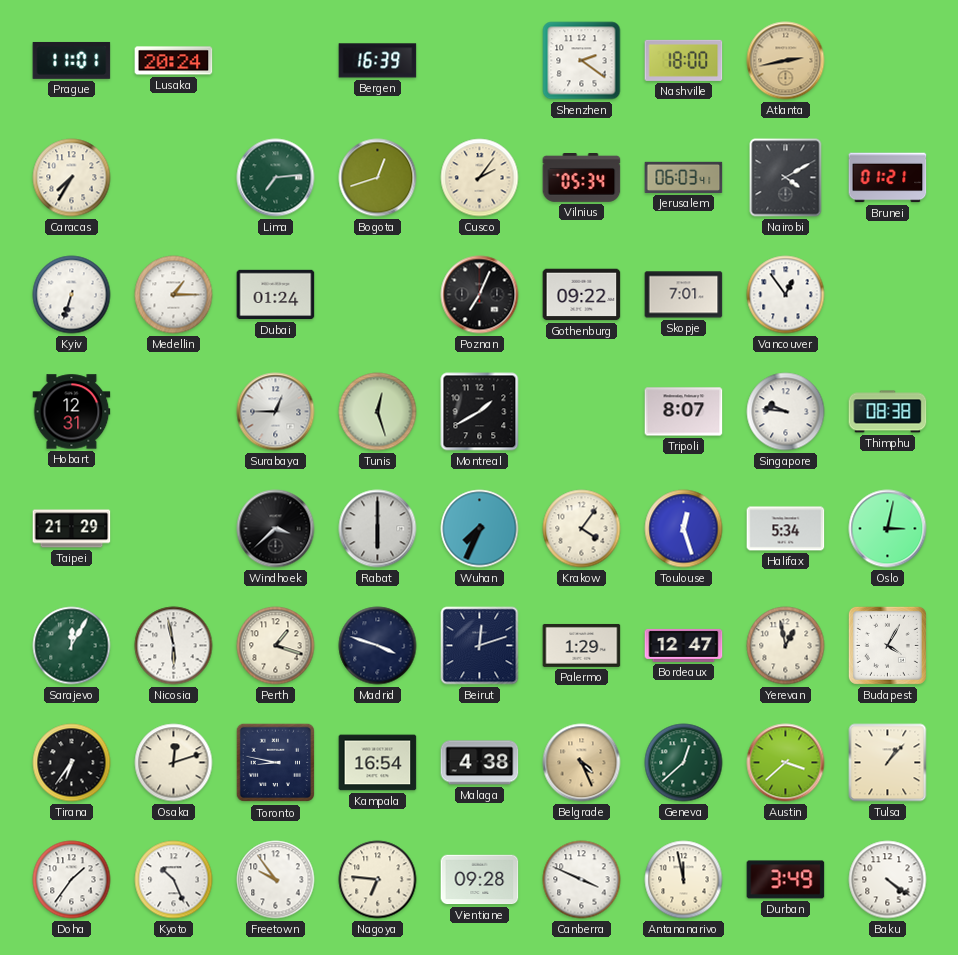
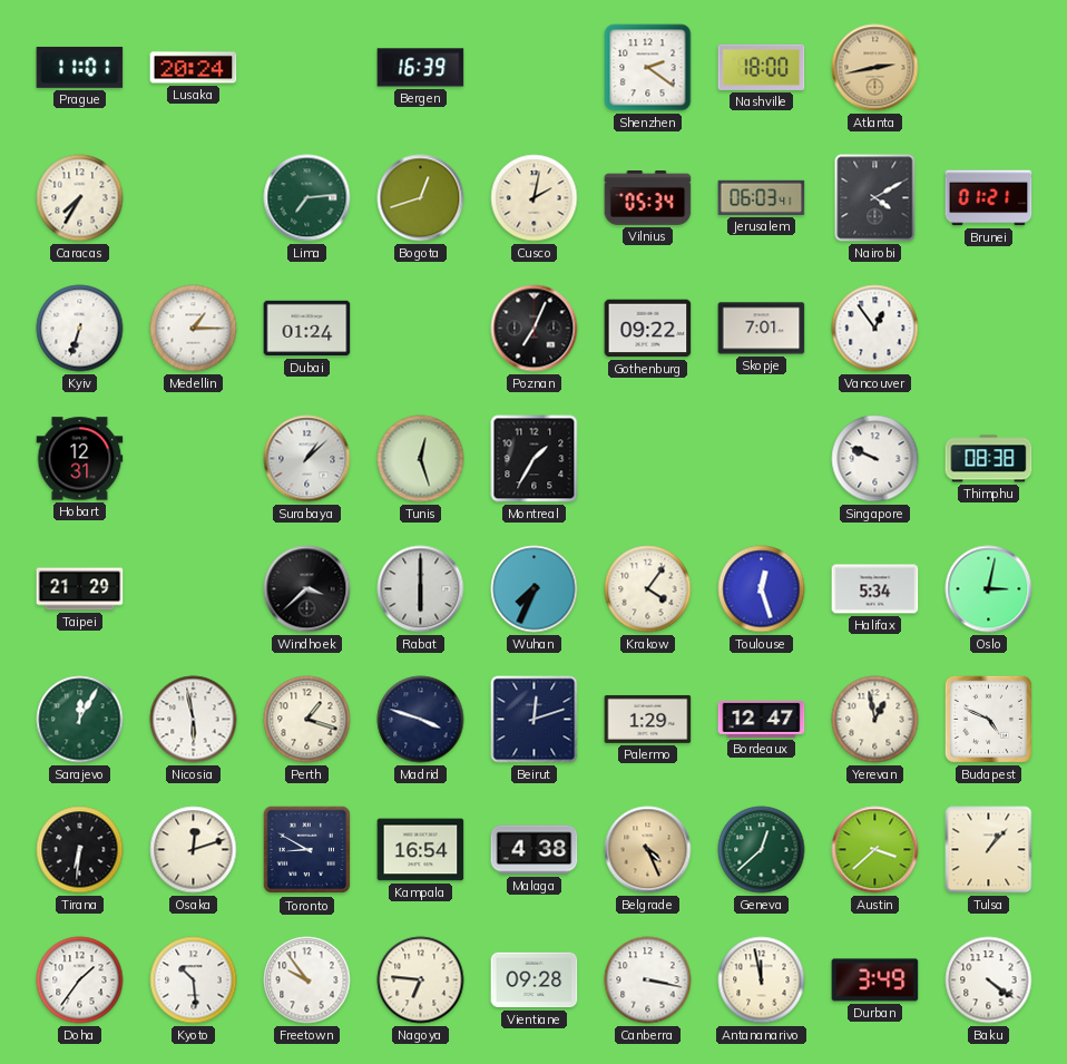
Cusco: 2:06 -> 2:02 (535, 198)
Surabaya: 12:45 -> 1:08 (307, 459)
Montreal: 1:40 -> 1:35 (535, 459)
Tripoli: 8:07 -> none (684, 412)
Singapore: 9:46 -> 9:49 (875, 459)
Budapest: 4:05 -> 4:49 (988, 719)
Tirana: 6:36 -> 6:31 (80, 850)
Toronto: 8:47 -> 8:50 (307, 850)
Kyoto: 10:26 -> 10:29 (194, 980)
Canberra: 3:49 -> 3:17 (648, 980)
